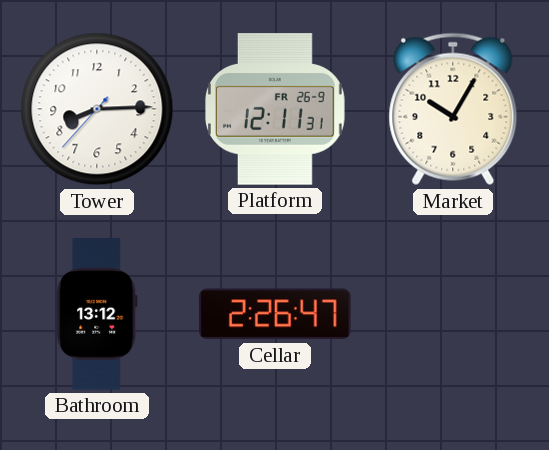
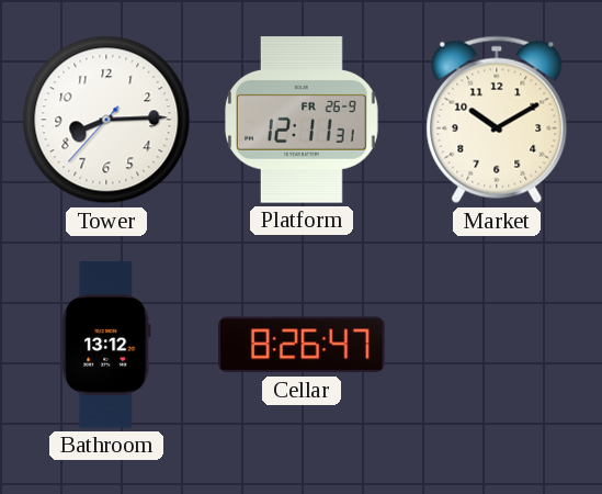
Market: 10:05 -> 10:10 (497, 120)
Cellar: 2:26 -> 8:26 (302, 345)
